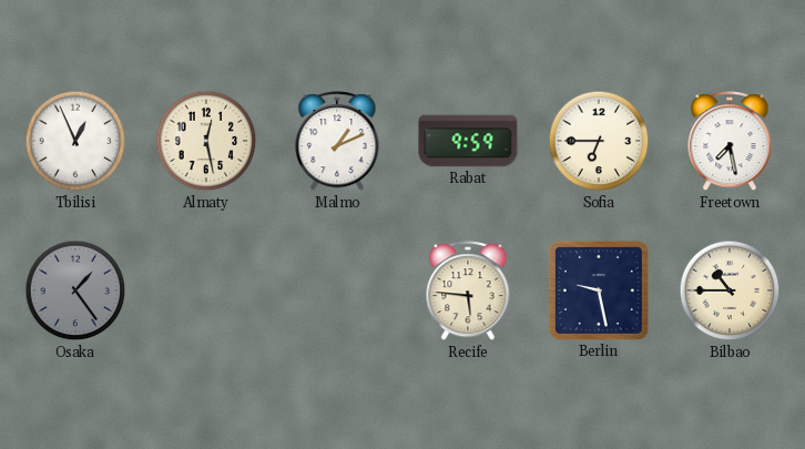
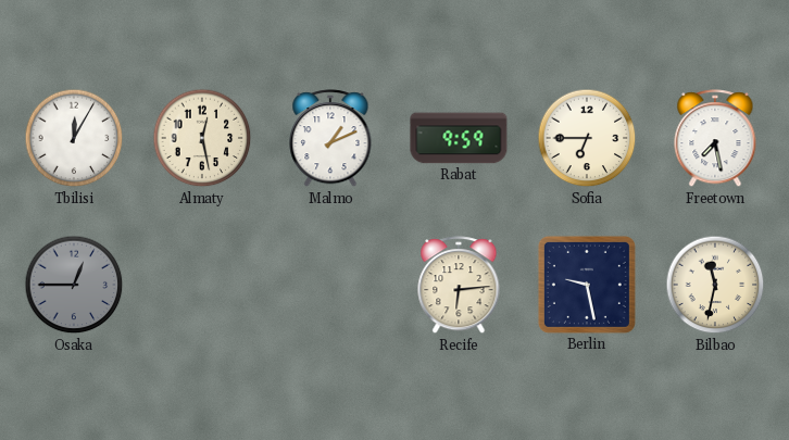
Tbilisi: 12:56 -> 12:05 (74, 138)
Osaka: 1:24 -> 12:45 (74, 285)
Recife: 5:46 -> 6:14 (459, 286)
Bilbao: 10:45 -> 11:32 (715, 285)
